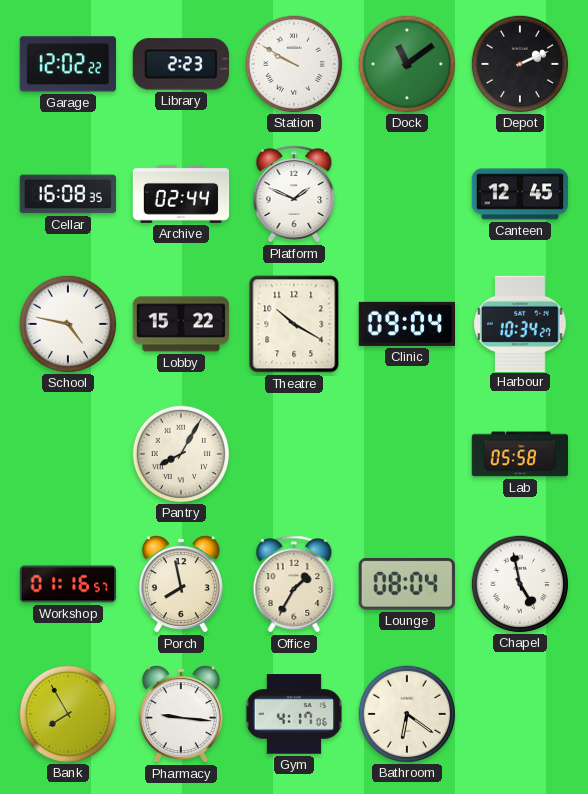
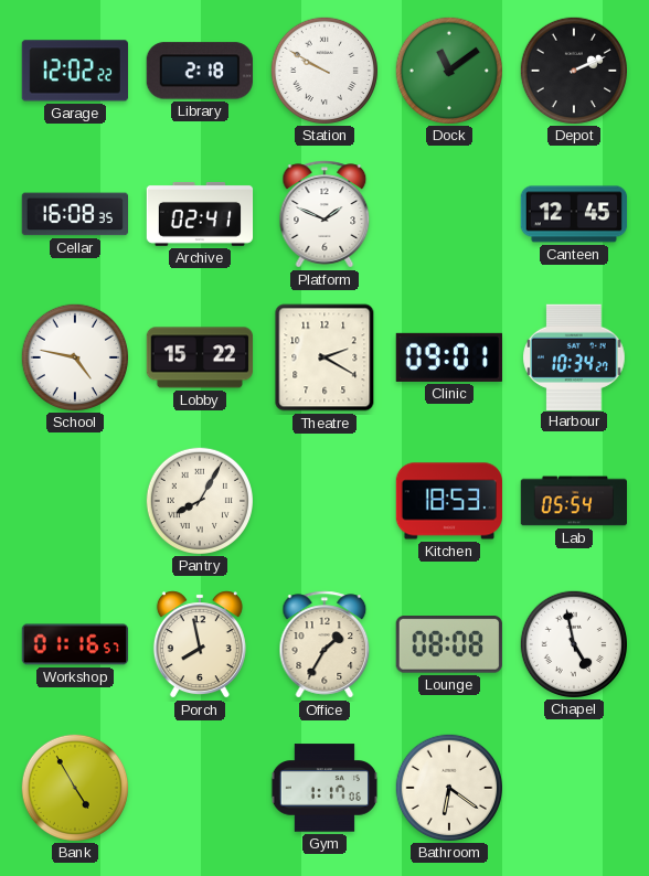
Library: 2:23 -> 2:18 (200, 71)
Archive: 02:44 -> 02:41 (200, 215)
Theatre: 10:20 -> 2:20 (324, 357)
Clinic: 09:04 -> 09:01 (448, 357)
Kitchen: none -> 18:53 (448, 501)
Lab: 05:58 -> 05:54 (573, 501)
Lounge: 08:04 -> 08:08 (449, 645)
Bank: 7:55 -> 4:55 (74, 787)
Pharmacy: 9:16 -> none (181, 714)
Gym: 4:17 -> 1:17 (324, 788)
